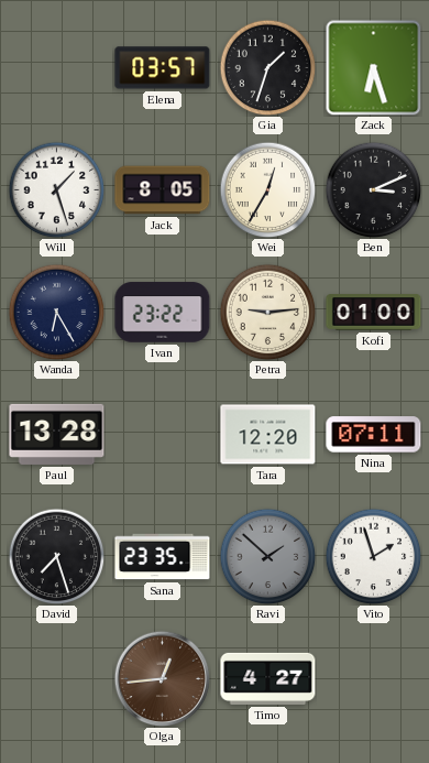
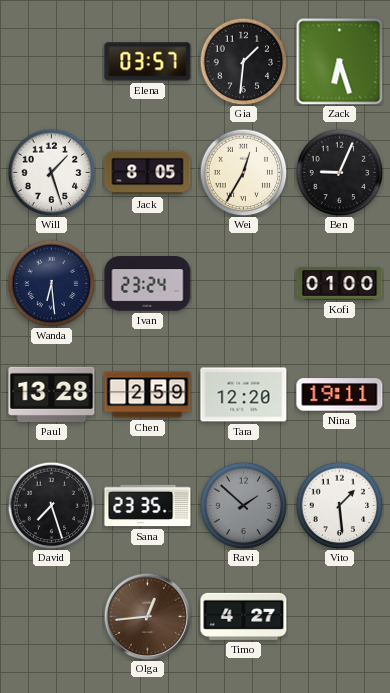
Gia: 1:33 -> 1:31 (243, 61)
Ben: 3:11 -> 9:04 (339, 172)
Wanda: 6:25 -> 6:29 (51, 283)
Ivan: 23:22 -> 23:24 (148, 284)
Petra: 9:14 -> none (267, 312)
Chen: none -> 2:59 (148, 395)
Nina: 07:11 -> 19:11 (340, 395)
Vito: 1:57 -> 1:29 (339, 505)
